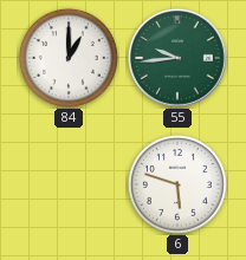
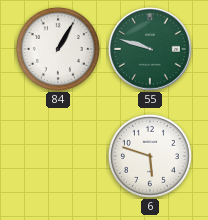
84: 1:00 -> 1:05 (58, 49)
55: 9:44 -> 9:48 (151, 50)
